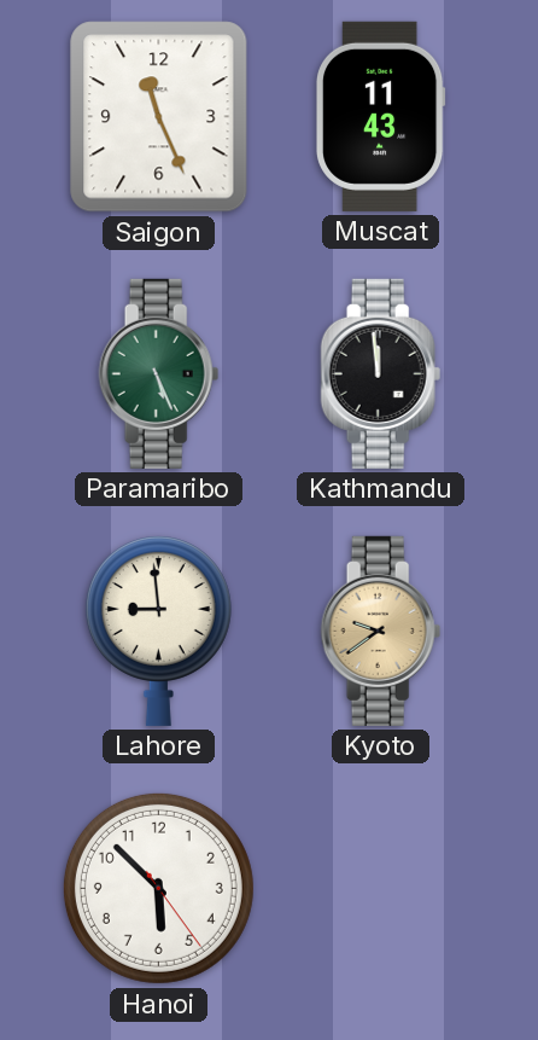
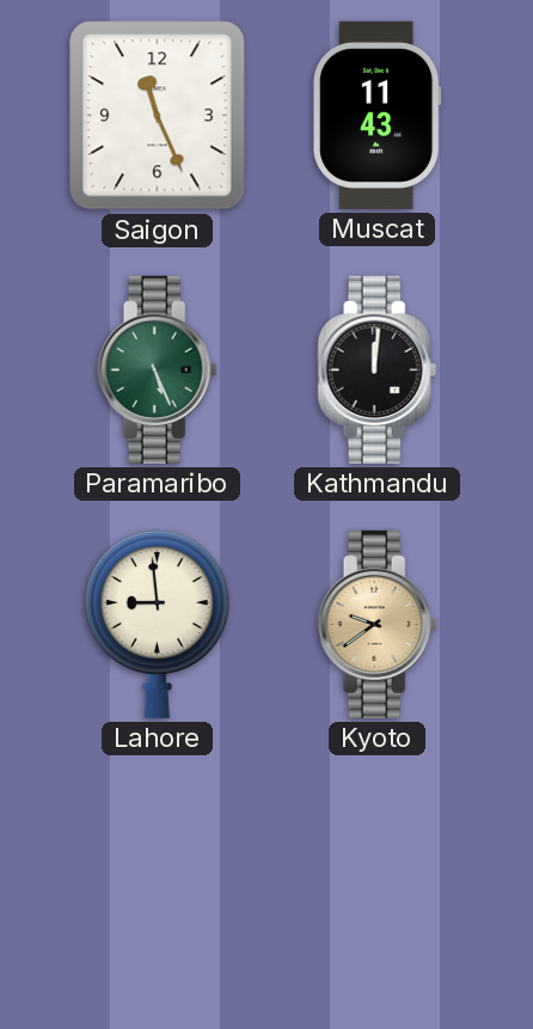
Kathmandu: 11:59 -> 12:01 (378, 369)
Hanoi: 5:52 -> none (158, 888)
